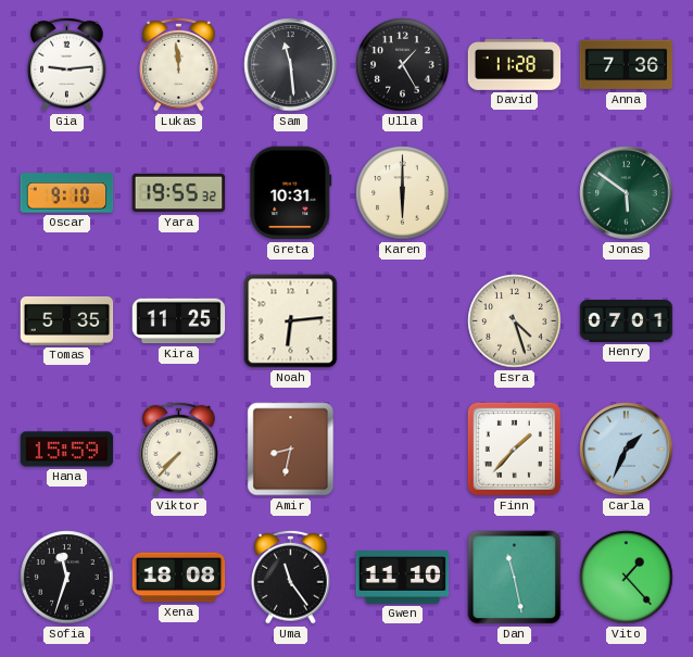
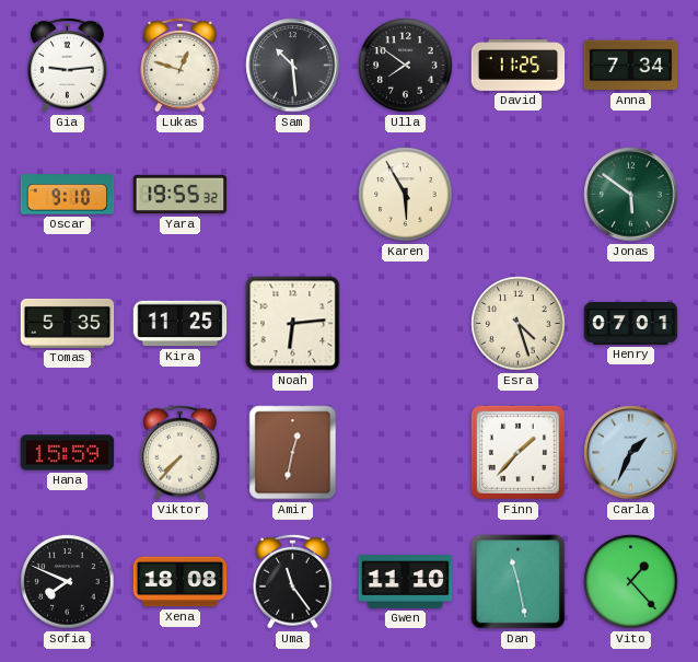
Lukas: 11:59 -> 12:48 (181, 65)
Sam: 11:29 -> 10:29 (293, 66)
Ulla: 1:25 -> 7:51 (406, 66)
David: 11:28 -> 11:25 (519, 66)
Anna: 7:36 -> 7:34 (631, 66)
Greta: 10:31 -> none (291, 193)
Karen: 6:00 -> 5:55 (406, 195)
Amir: 8:32 -> 12:32 (293, 453)
Sofia: 11:33 -> 7:49 (68, 582)
